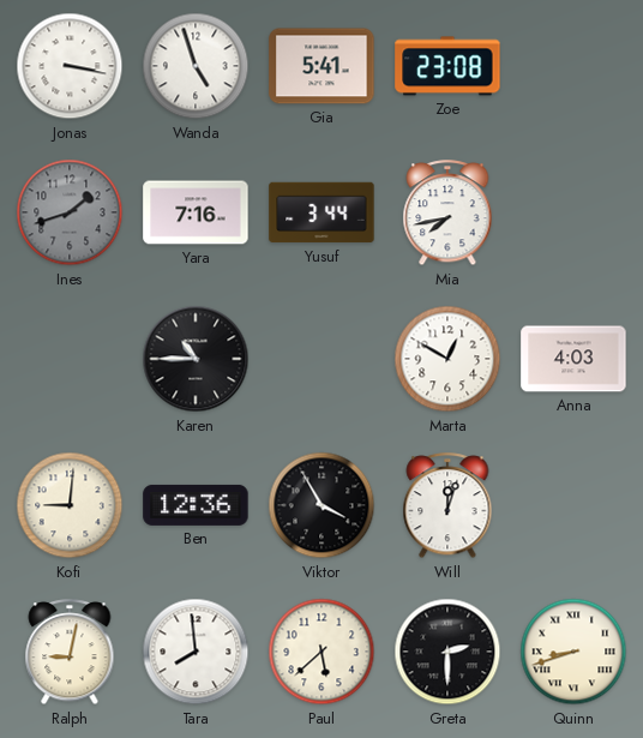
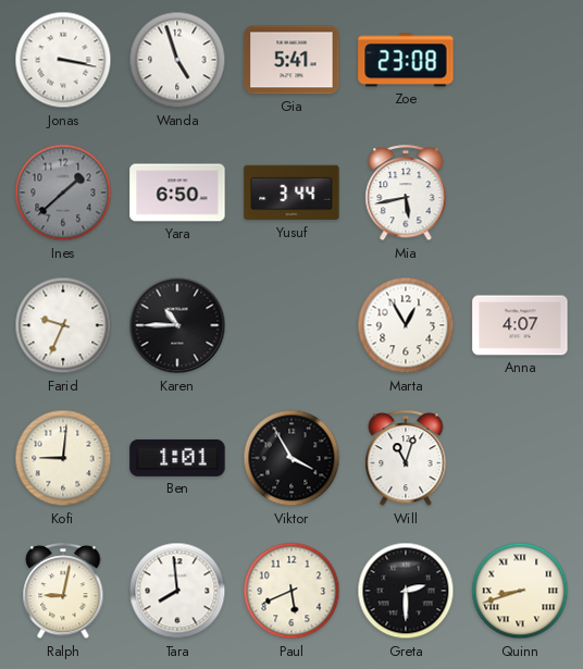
Ines: 1:42 -> 1:38 (63, 193)
Yara: 7:16 -> 6:50 (177, 193)
Mia: 7:43 -> 5:43 (406, 194)
Farid: none -> 9:34 (63, 325)
Marta: 12:50 -> 12:55 (406, 325)
Anna: 4:03 -> 4:07 (520, 325)
Ben: 12:36 -> 1:01 (177, 458)
Will: 12:03 -> 11:03 (406, 459)
Paul: 5:38 -> 5:41 (291, 591)
